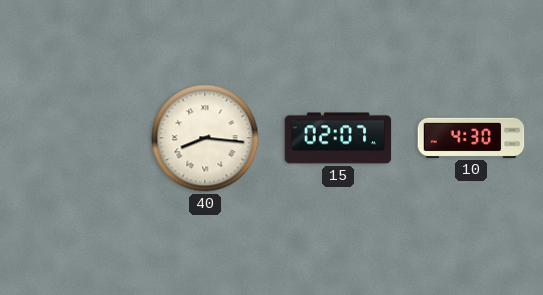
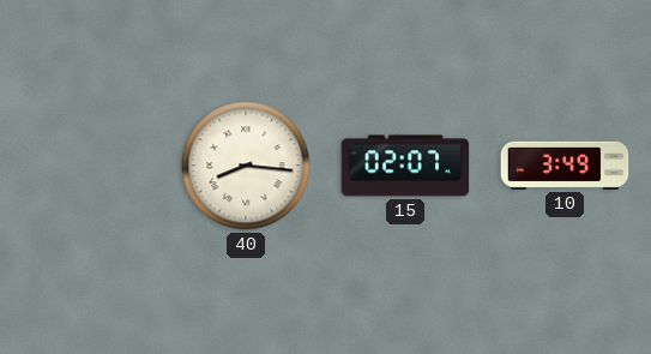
10: 4:30 -> 3:49 (565, 166)
